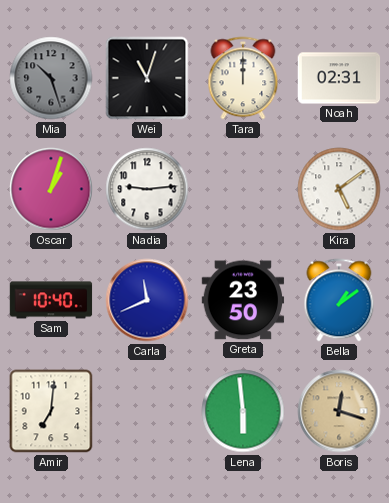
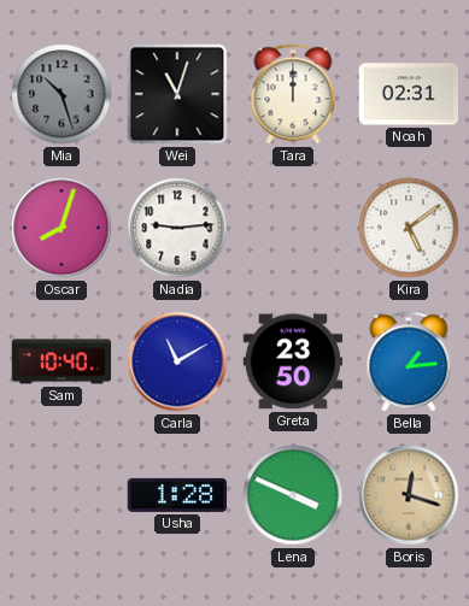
Oscar: 1:03 -> 8:03 (61, 228)
Carla: 11:41 -> 11:10 (177, 361)
Bella: 1:09 -> 1:14 (409, 361)
Amir: 7:01 -> none (51, 411)
Usha: none -> 1:28 (177, 495)
Lena: 5:59 -> 3:49 (293, 495)
